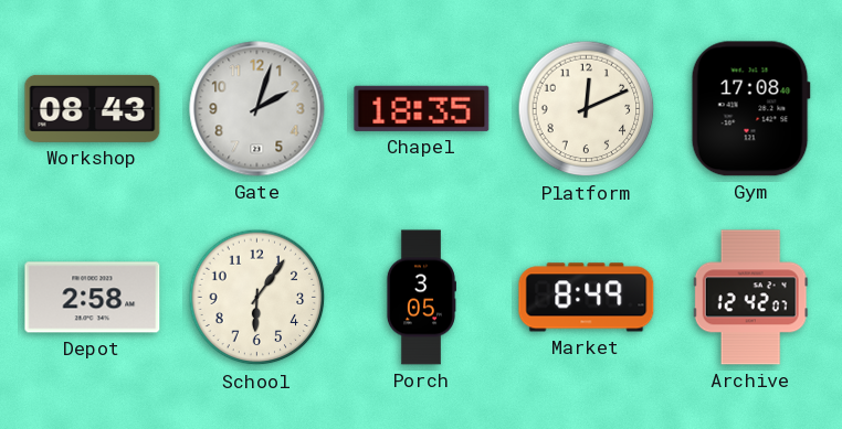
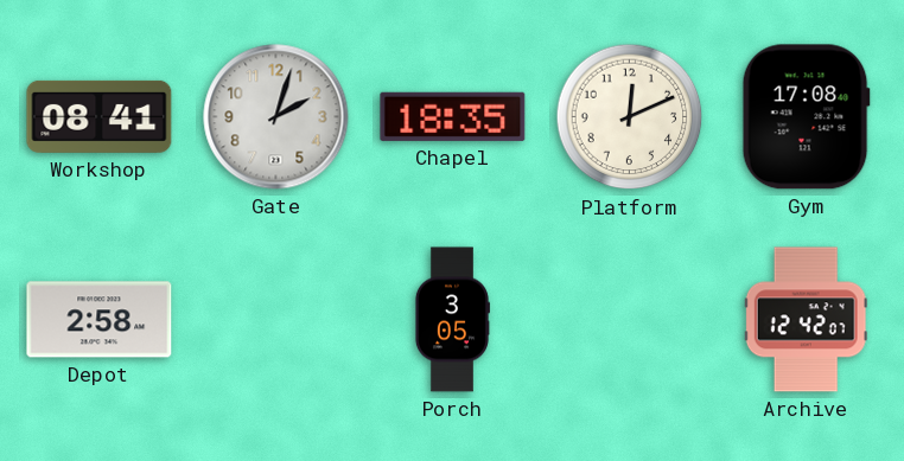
Workshop: 08:43 -> 08:41 (100, 116)
School: 6:06 -> none (257, 298)
Market: 8:49 -> none (587, 298)
